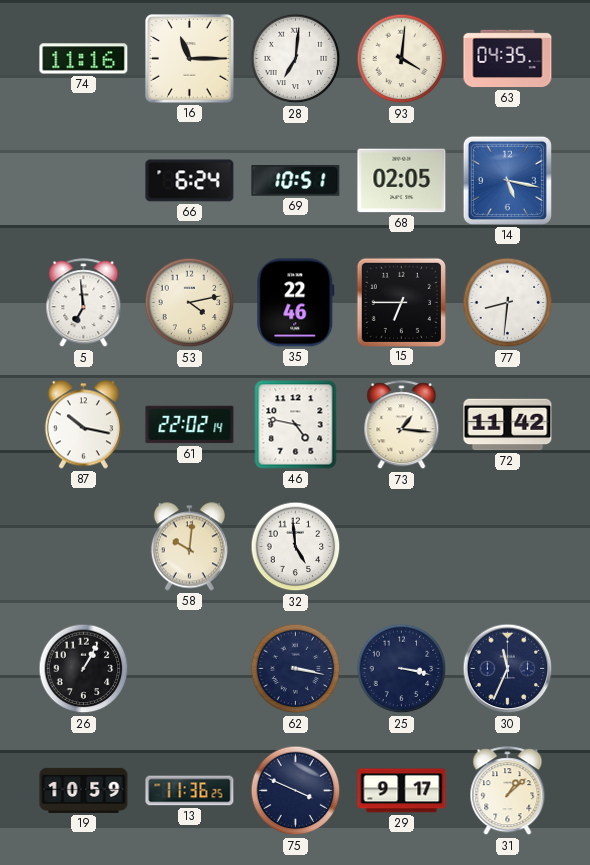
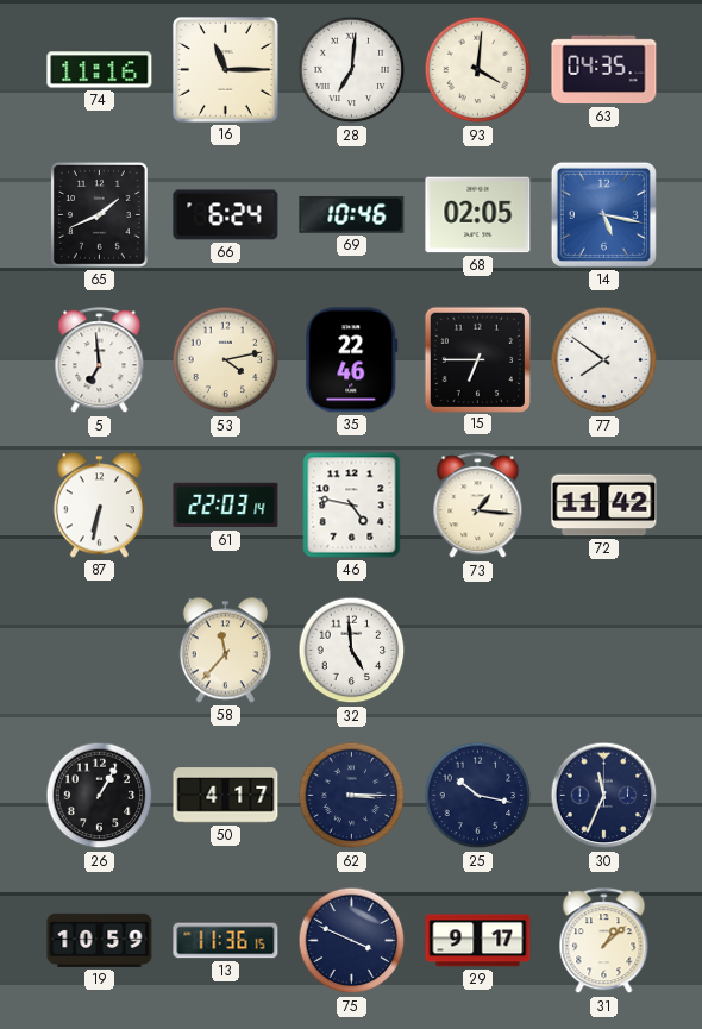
65: none -> 1:41 (99, 215)
69: 10:51 -> 10:46 (352, 214)
77: 8:31 -> 7:51 (604, 360)
87: 10:17 -> 6:32 (99, 506)
61: 22:02 -> 22:03 (226, 506)
58: 10:01 -> 11:37 (225, 651)
50: none -> 4:17 (226, 796)
62: 3:17 -> 3:15 (352, 796)
25: 3:17 -> 10:17 (478, 796)
13: 11:36:25 -> 11:36:15 (226, 941)
